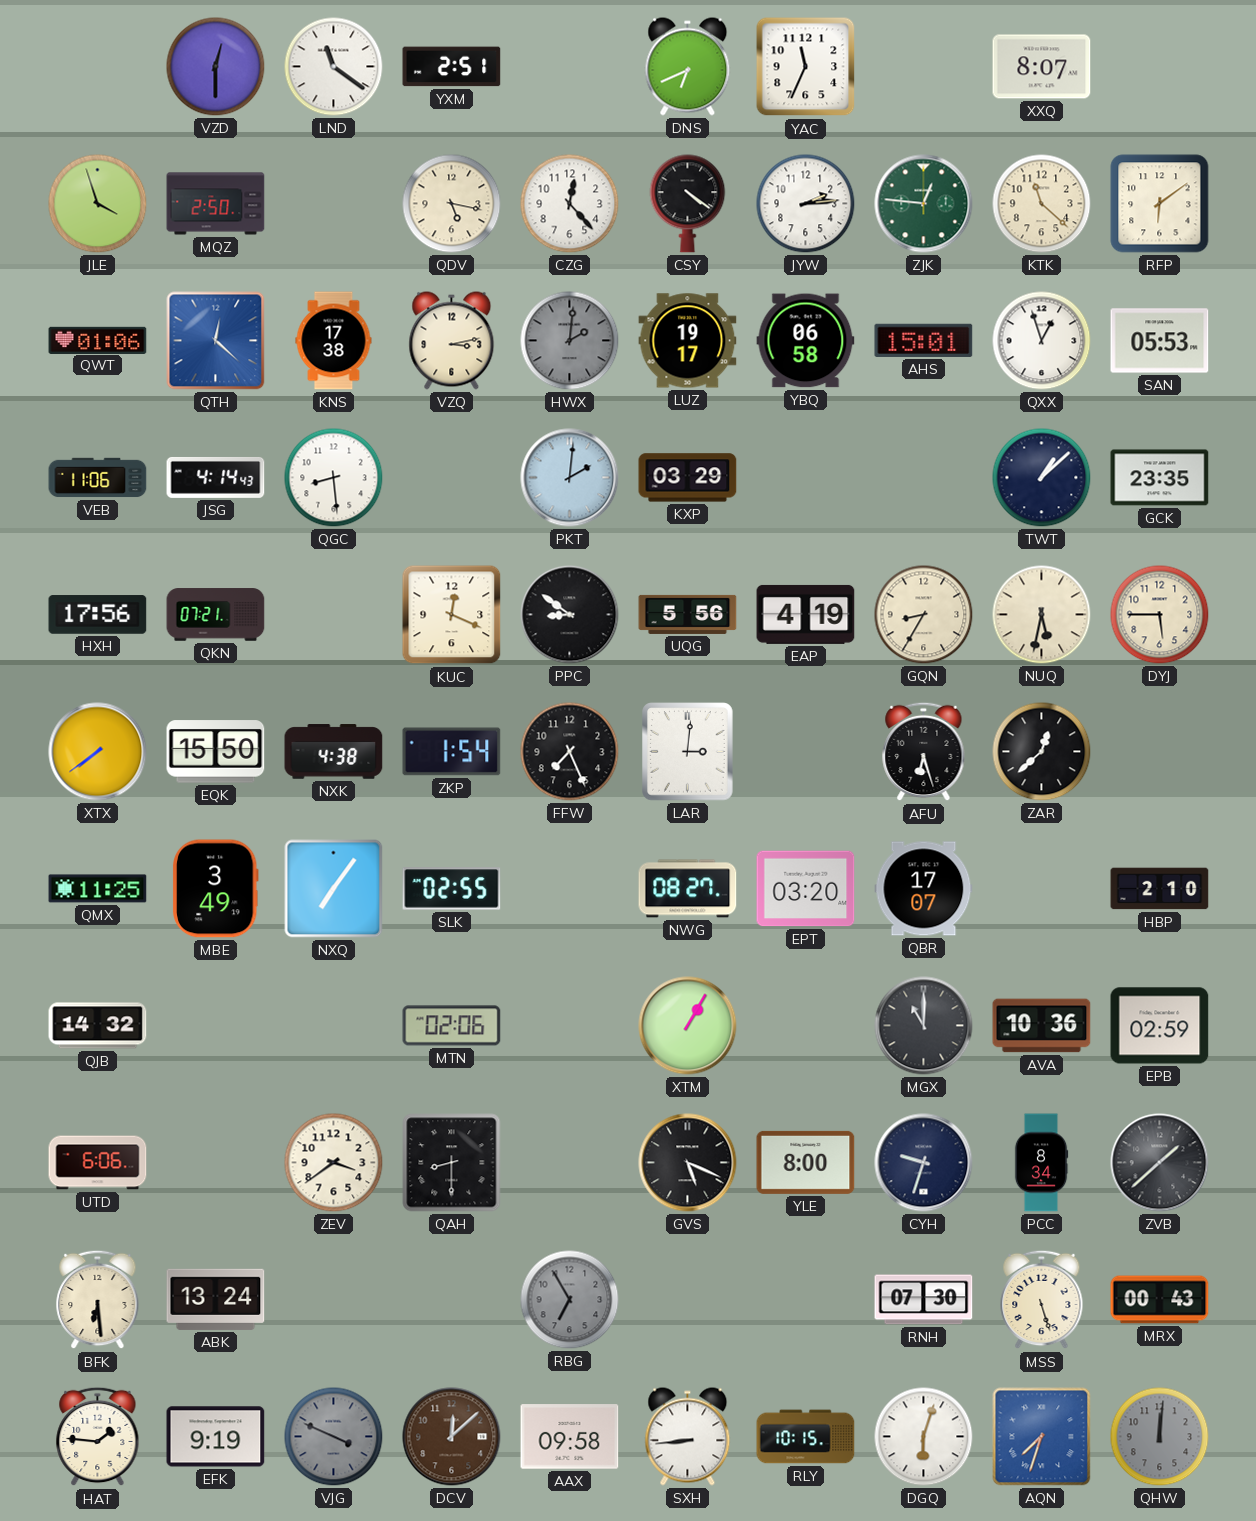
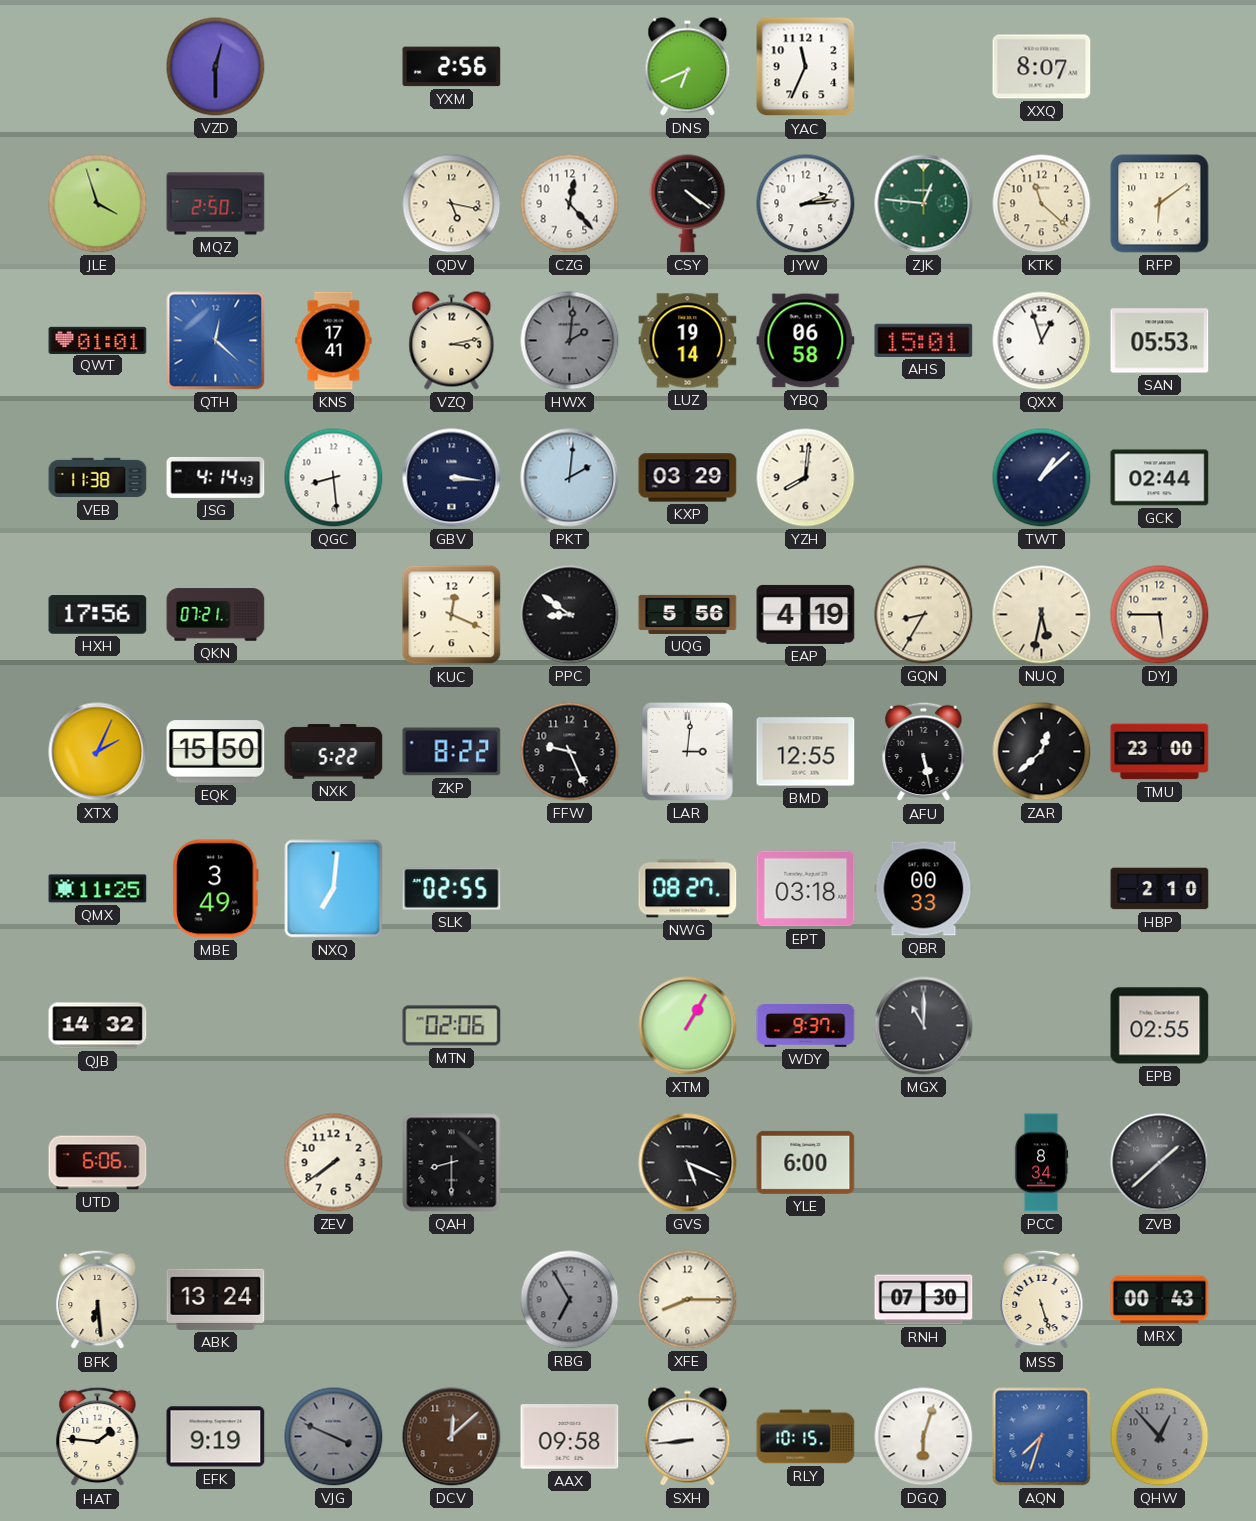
LND: 11:21 -> none (334, 67)
YXM: 2:51 -> 2:56 (452, 67)
QWT: 01:06 -> 01:01 (98, 340)
KNS: 17:38 -> 17:41 (334, 341)
LUZ: 19:17 -> 19:14 (688, 341)
VEB: 11:06 -> 11:38 (98, 478)
GBV: none -> 3:16 (452, 478)
YZH: none -> 8:01 (806, 478)
GCK: 23:35 -> 02:44 (1160, 478)
XTX: 7:39 -> 2:04 (98, 752)
NXK: 4:38 -> 5:22 (334, 752)
ZKP: 1:54 -> 8:22 (452, 752)
FFW: 7:26 -> 9:26 (570, 752)
BMD: none -> 12:55 (806, 752)
AFU: 6:27 -> 5:28 (924, 752)
TMU: none -> 23:00 (1160, 752)
NXQ: 7:06 -> 7:01 (334, 889)
EPT: 03:20 -> 03:18 (806, 889)
QBR: 17:07 -> 00:33 (924, 889)
WDY: none -> 9:37 (806, 1026)
AVA: 10:36 -> none (1042, 1026)
EPB: 02:59 -> 02:55 (1160, 1026)
ZEV: 3:39 -> 7:39 (334, 1163)
YLE: 8:00 -> 6:00 (806, 1162)
CYH: 9:33 -> none (924, 1163)
XFE: none -> 8:15 (688, 1300)
QHW: 12:01 -> 12:53 (1160, 1437)
